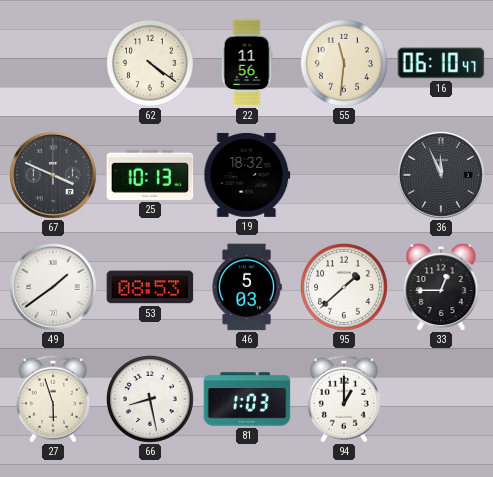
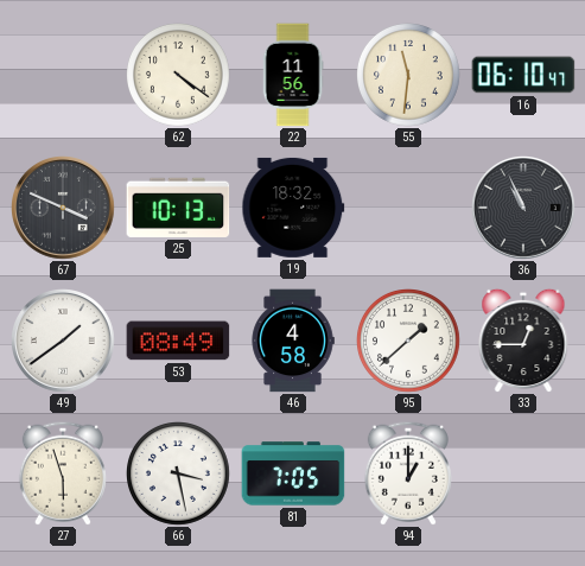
36: 11:56 -> 10:56 (524, 209)
53: 08:53 -> 08:49 (178, 341)
46: 5:03 -> 4:58 (293, 341)
66: 8:28 -> 3:28 (179, 475)
81: 1:03 -> 7:05 (293, 473)
